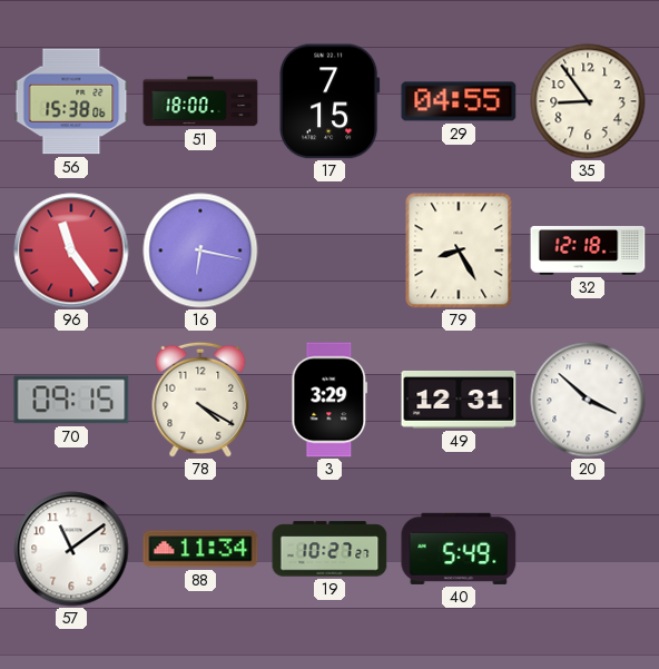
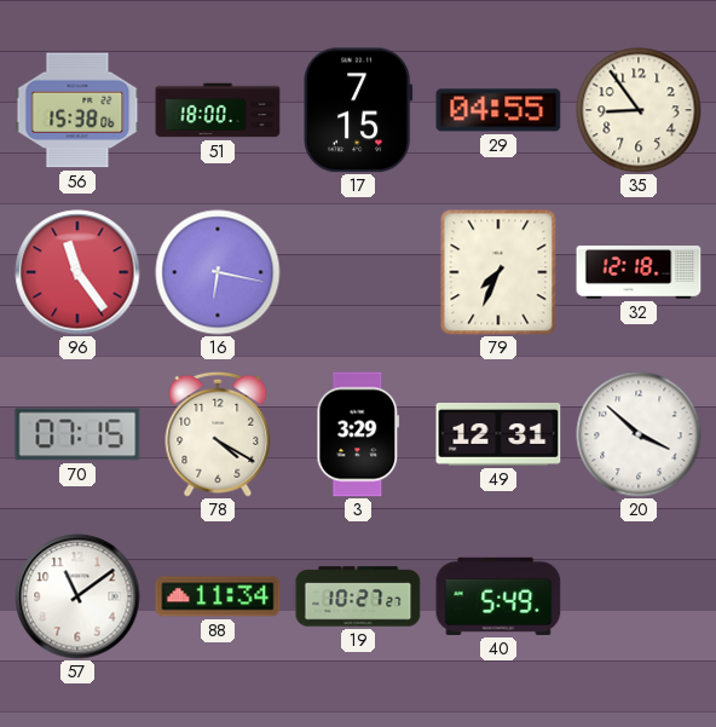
79: 8:25 -> 7:34 (498, 272)
70: 09:15 -> 07:15 (77, 434)
